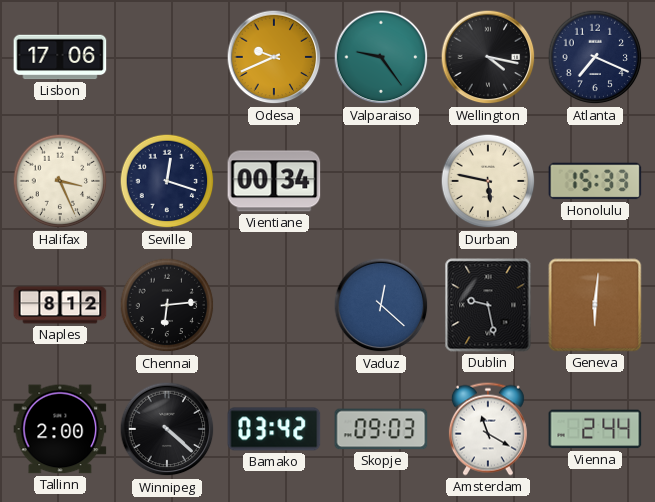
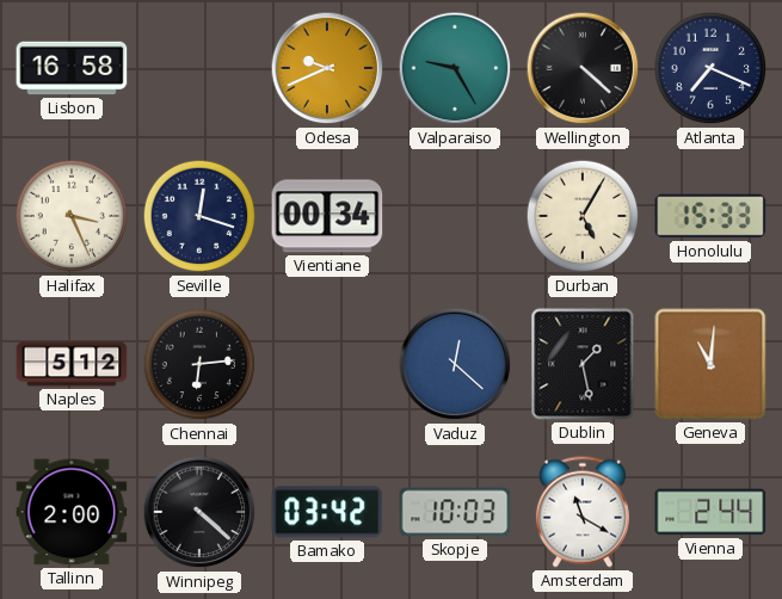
Lisbon: 17:06 -> 16:58 (72, 68)
Valparaiso: 9:24 -> 9:25 (455, 68)
Wellington: 4:17 -> 4:22 (583, 68)
Durban: 5:47 -> 5:05 (583, 216)
Naples: 8:12 -> 5:12 (72, 364)
Dublin: 9:28 -> 1:28 (583, 364)
Geneva: 6:01 -> 11:01 (710, 364)
Skopje: 09:03 -> 10:03 (455, 512)
